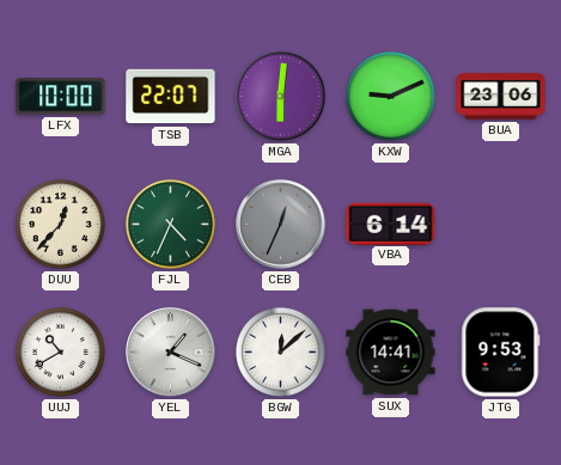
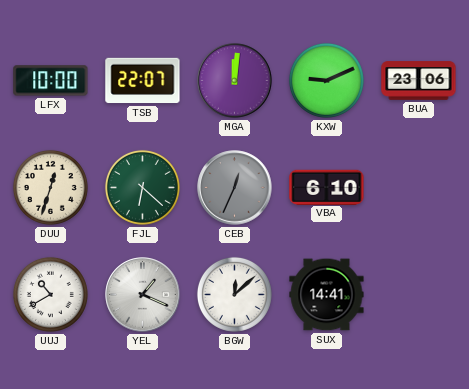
MGA: 6:01 -> 12:01 (235, 81)
DUU: 12:37 -> 12:33 (50, 187)
FJL: 4:34 -> 6:22 (142, 187)
VBA: 6:14 -> 6:10 (327, 187)
JTG: 9:53 -> none (501, 353)
